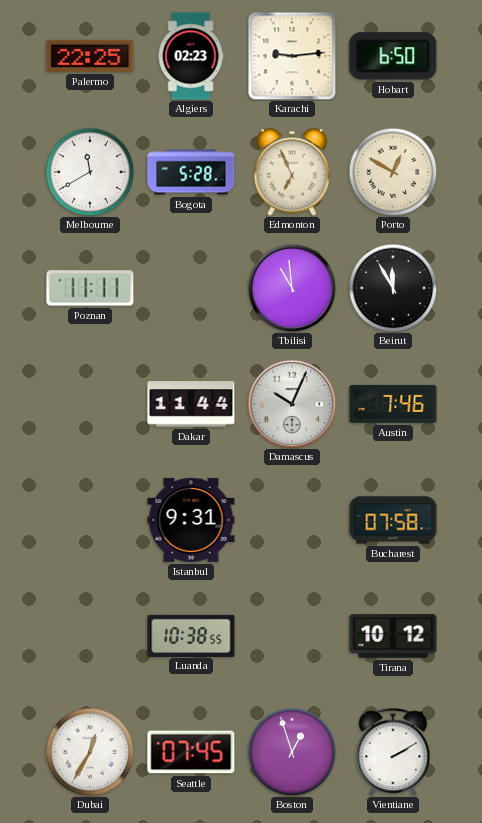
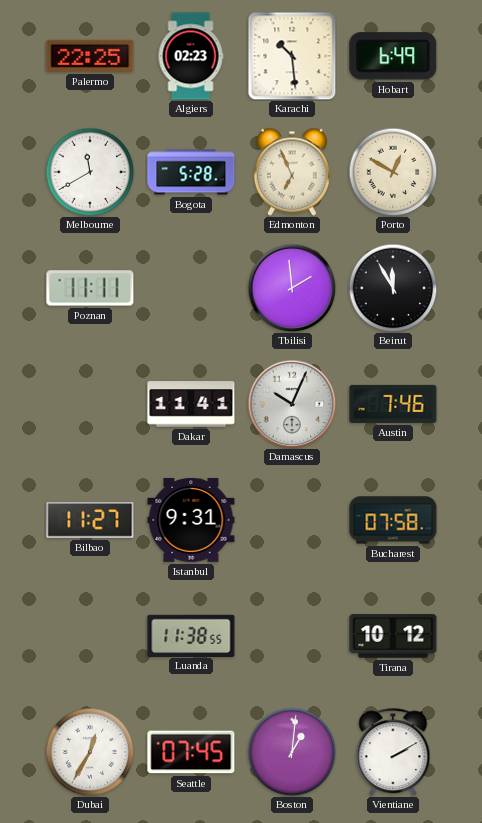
Karachi: 9:14 -> 10:29 (292, 56)
Hobart: 6:50 -> 6:49 (393, 56)
Tbilisi: 10:59 -> 1:59 (292, 288)
Dakar: 11:44 -> 11:41 (191, 404)
Bilbao: none -> 11:27 (90, 521)
Luanda: 10:38 -> 11:38 (191, 635)
Boston: 12:57 -> 1:01 (292, 752)
